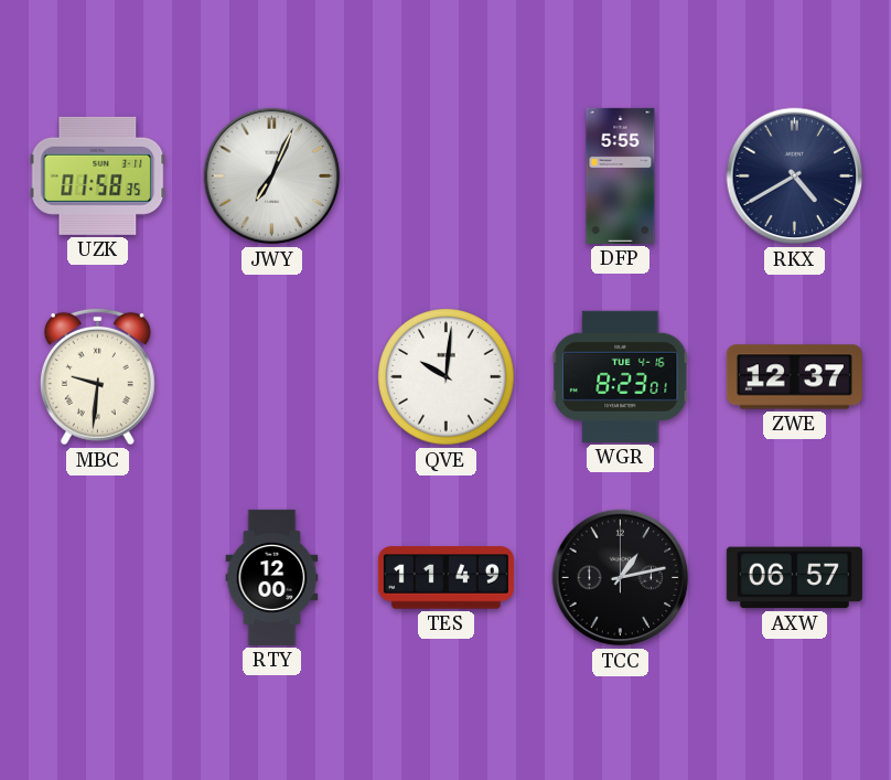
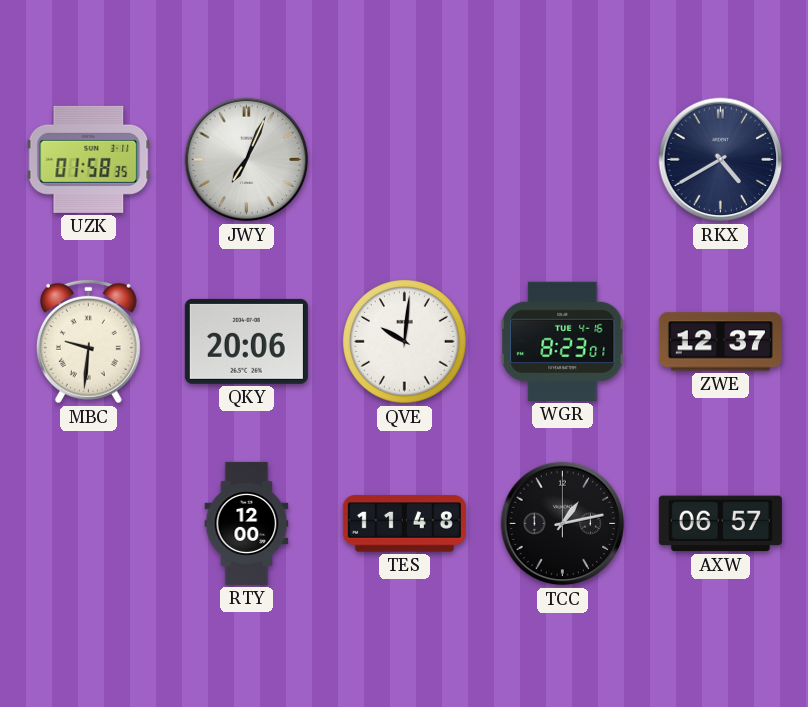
DFP: 5:55 -> none (621, 175)
QKY: none -> 20:06 (246, 341)
TES: 11:49 -> 11:48 (404, 524)
